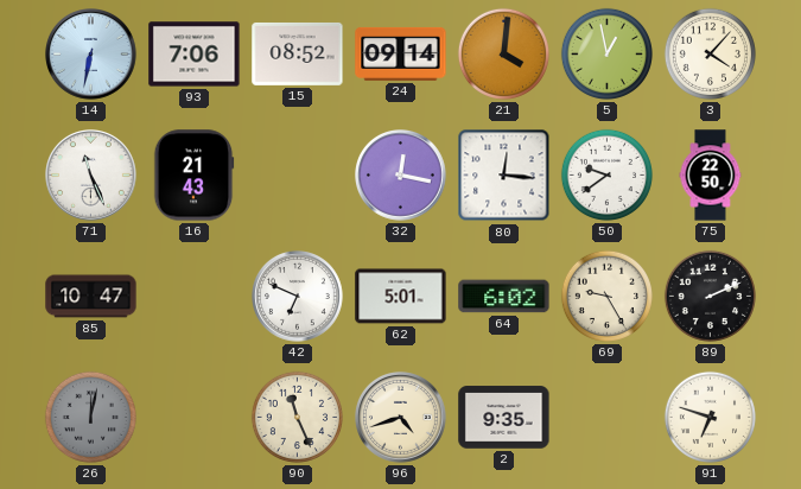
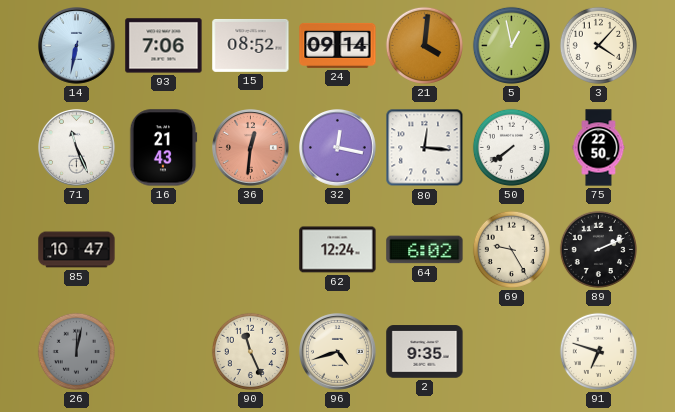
36: none -> 12:31 (251, 148)
50: 9:39 -> 7:39 (511, 147)
42: 6:49 -> none (298, 297)
62: 5:01 -> 12:24 (338, 250)
